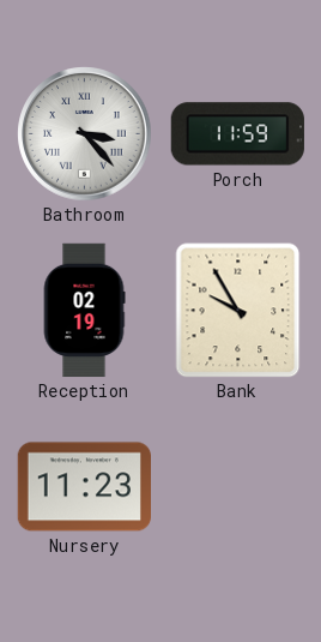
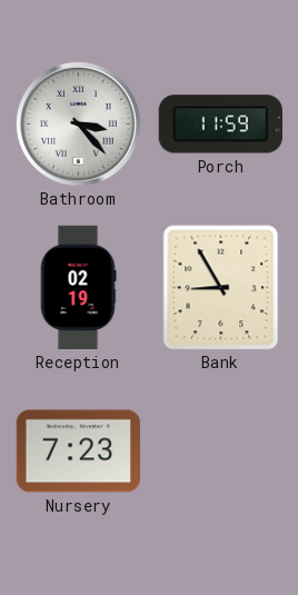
Bank: 9:55 -> 8:55 (221, 288)
Nursery: 11:23 -> 7:23 (78, 452)
